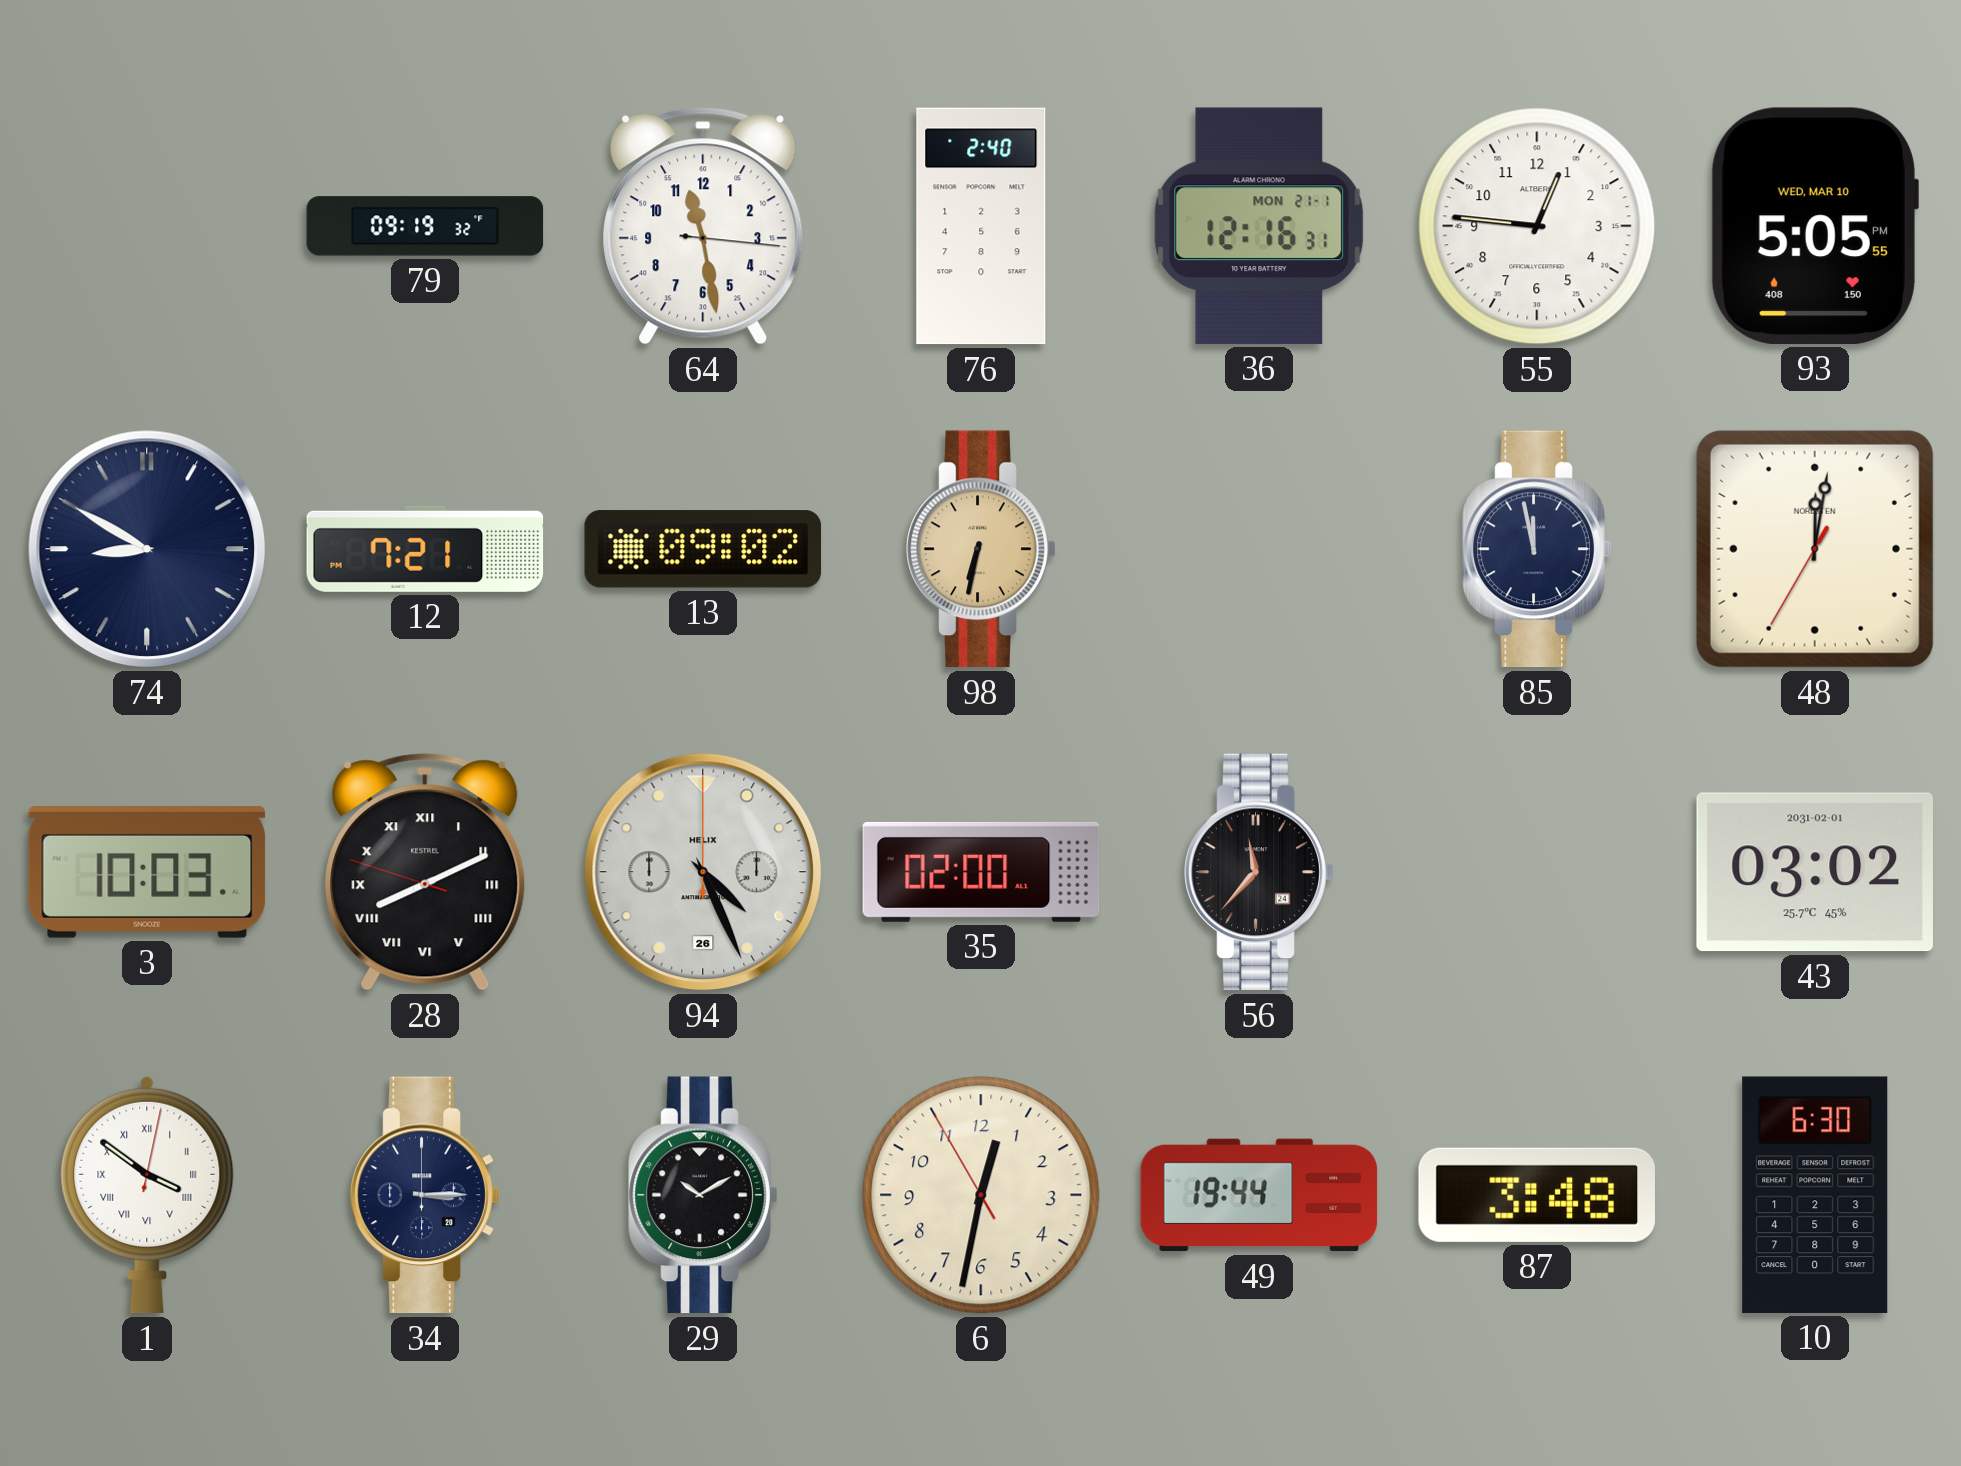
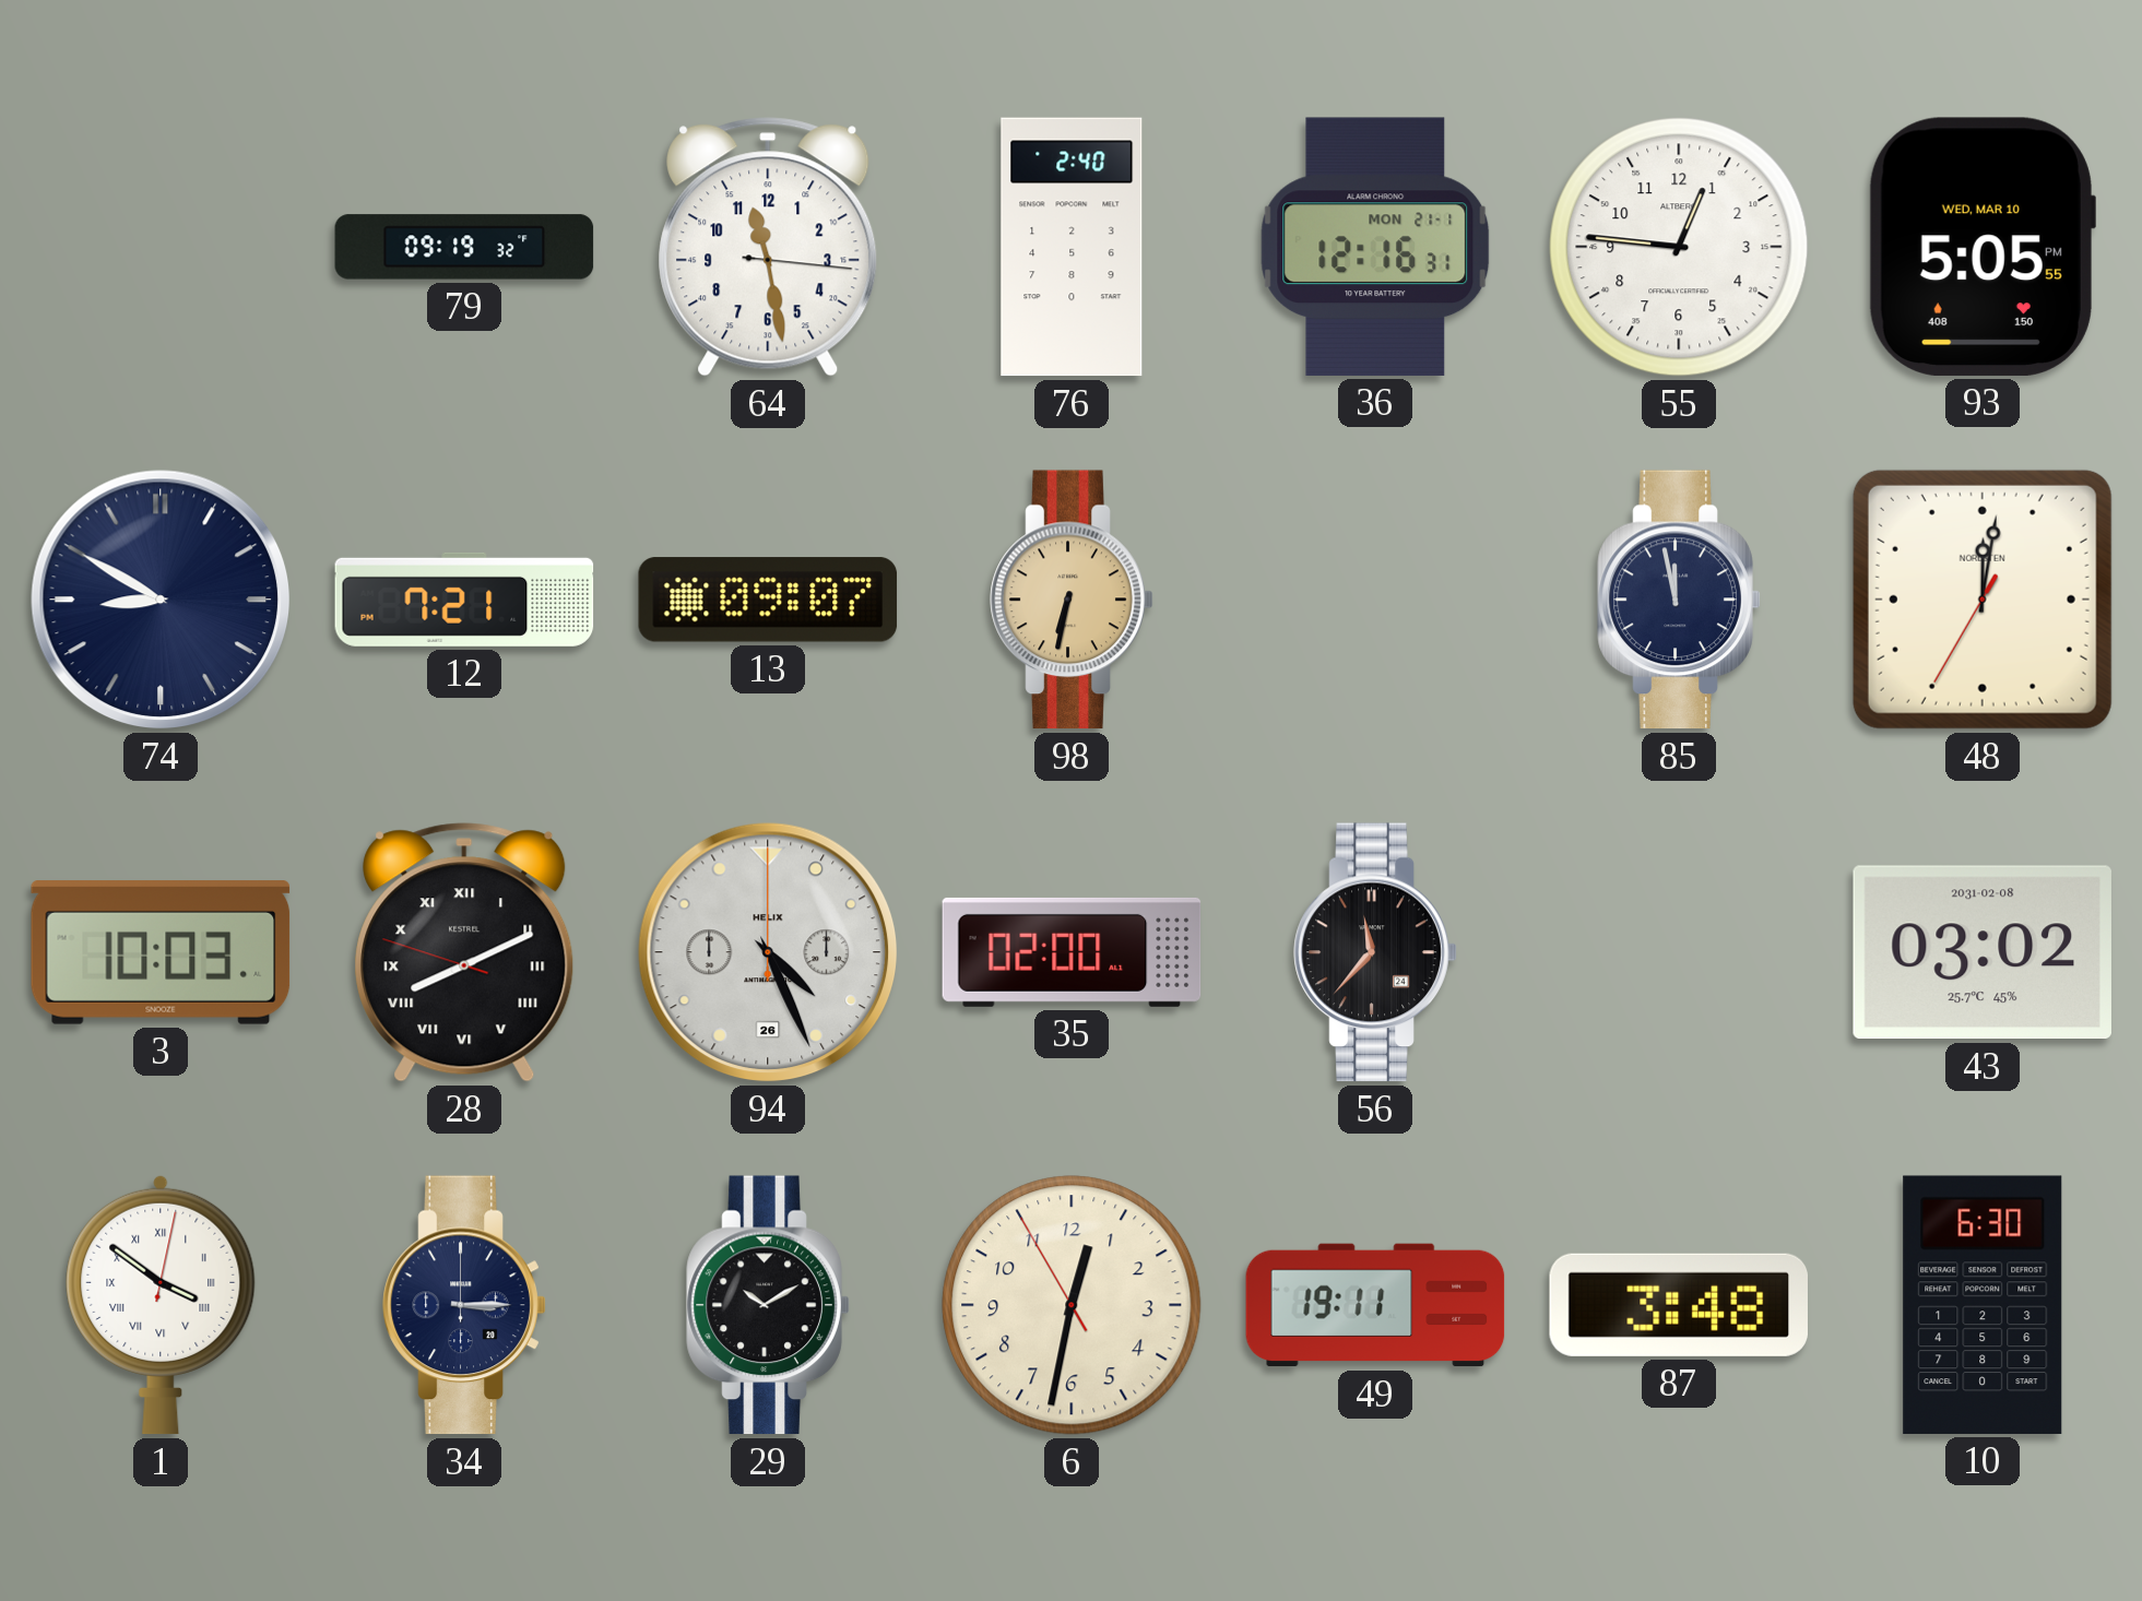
13: 09:02 -> 09:07 (768, 600)
43 date: 2031-02-01 -> 2031-02-08 (1983, 952)
49: 19:44 -> 19:11 (1375, 1305)
